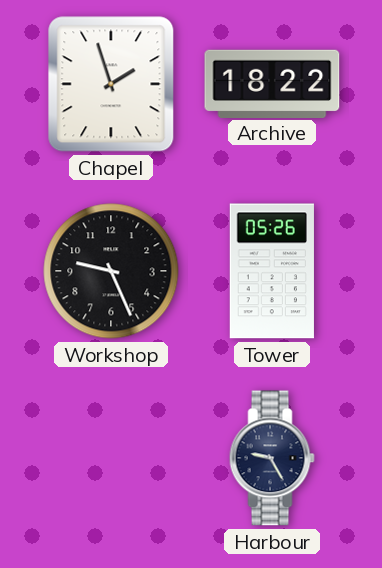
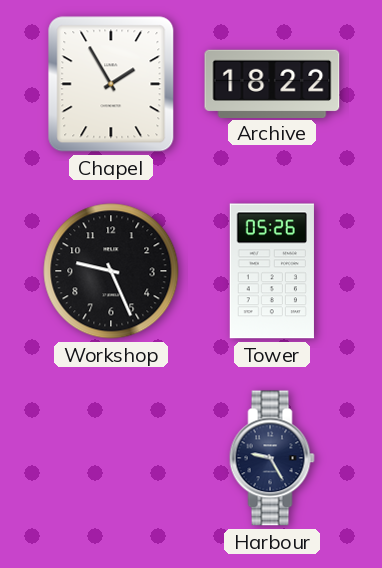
Chapel: 1:57 -> 1:55 (111, 84)
